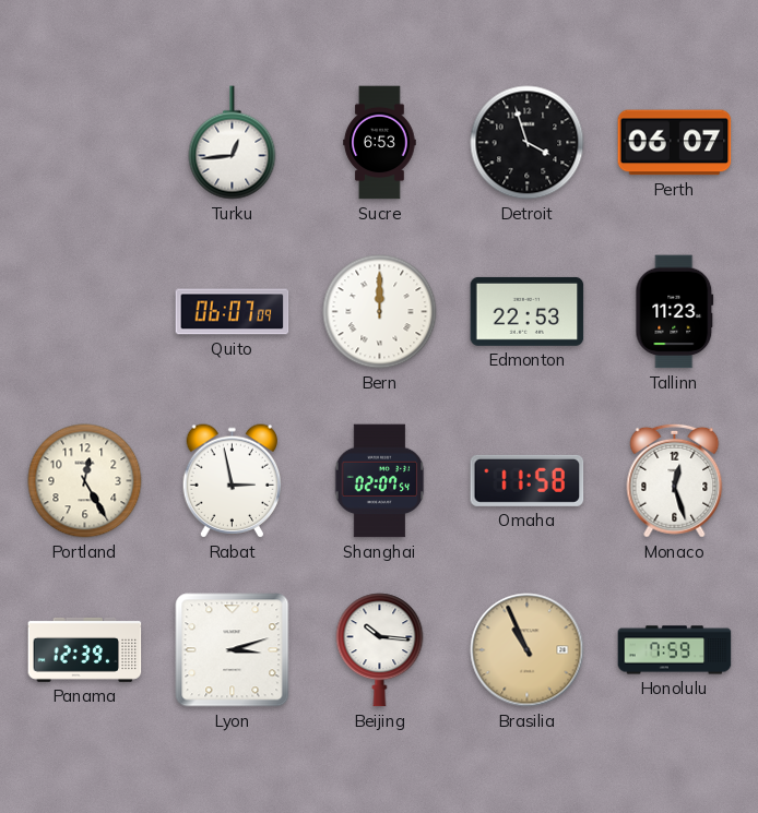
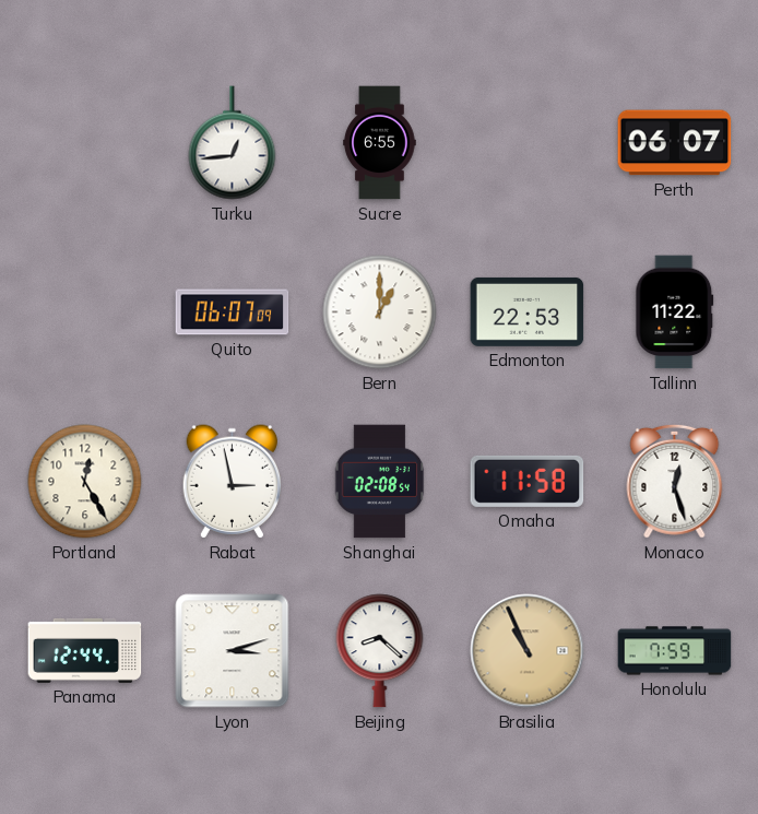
Sucre: 6:53 -> 6:55 (380, 143)
Detroit: 3:57 -> none (528, 143)
Bern: 12:00 -> 1:00 (380, 312)
Tallinn: 11:23 -> 11:22 (675, 312)
Shanghai: 02:07 -> 02:08 (380, 482)
Panama: 12:39 -> 12:44 (85, 650)
Beijing: 10:16 -> 8:22 (380, 651)
